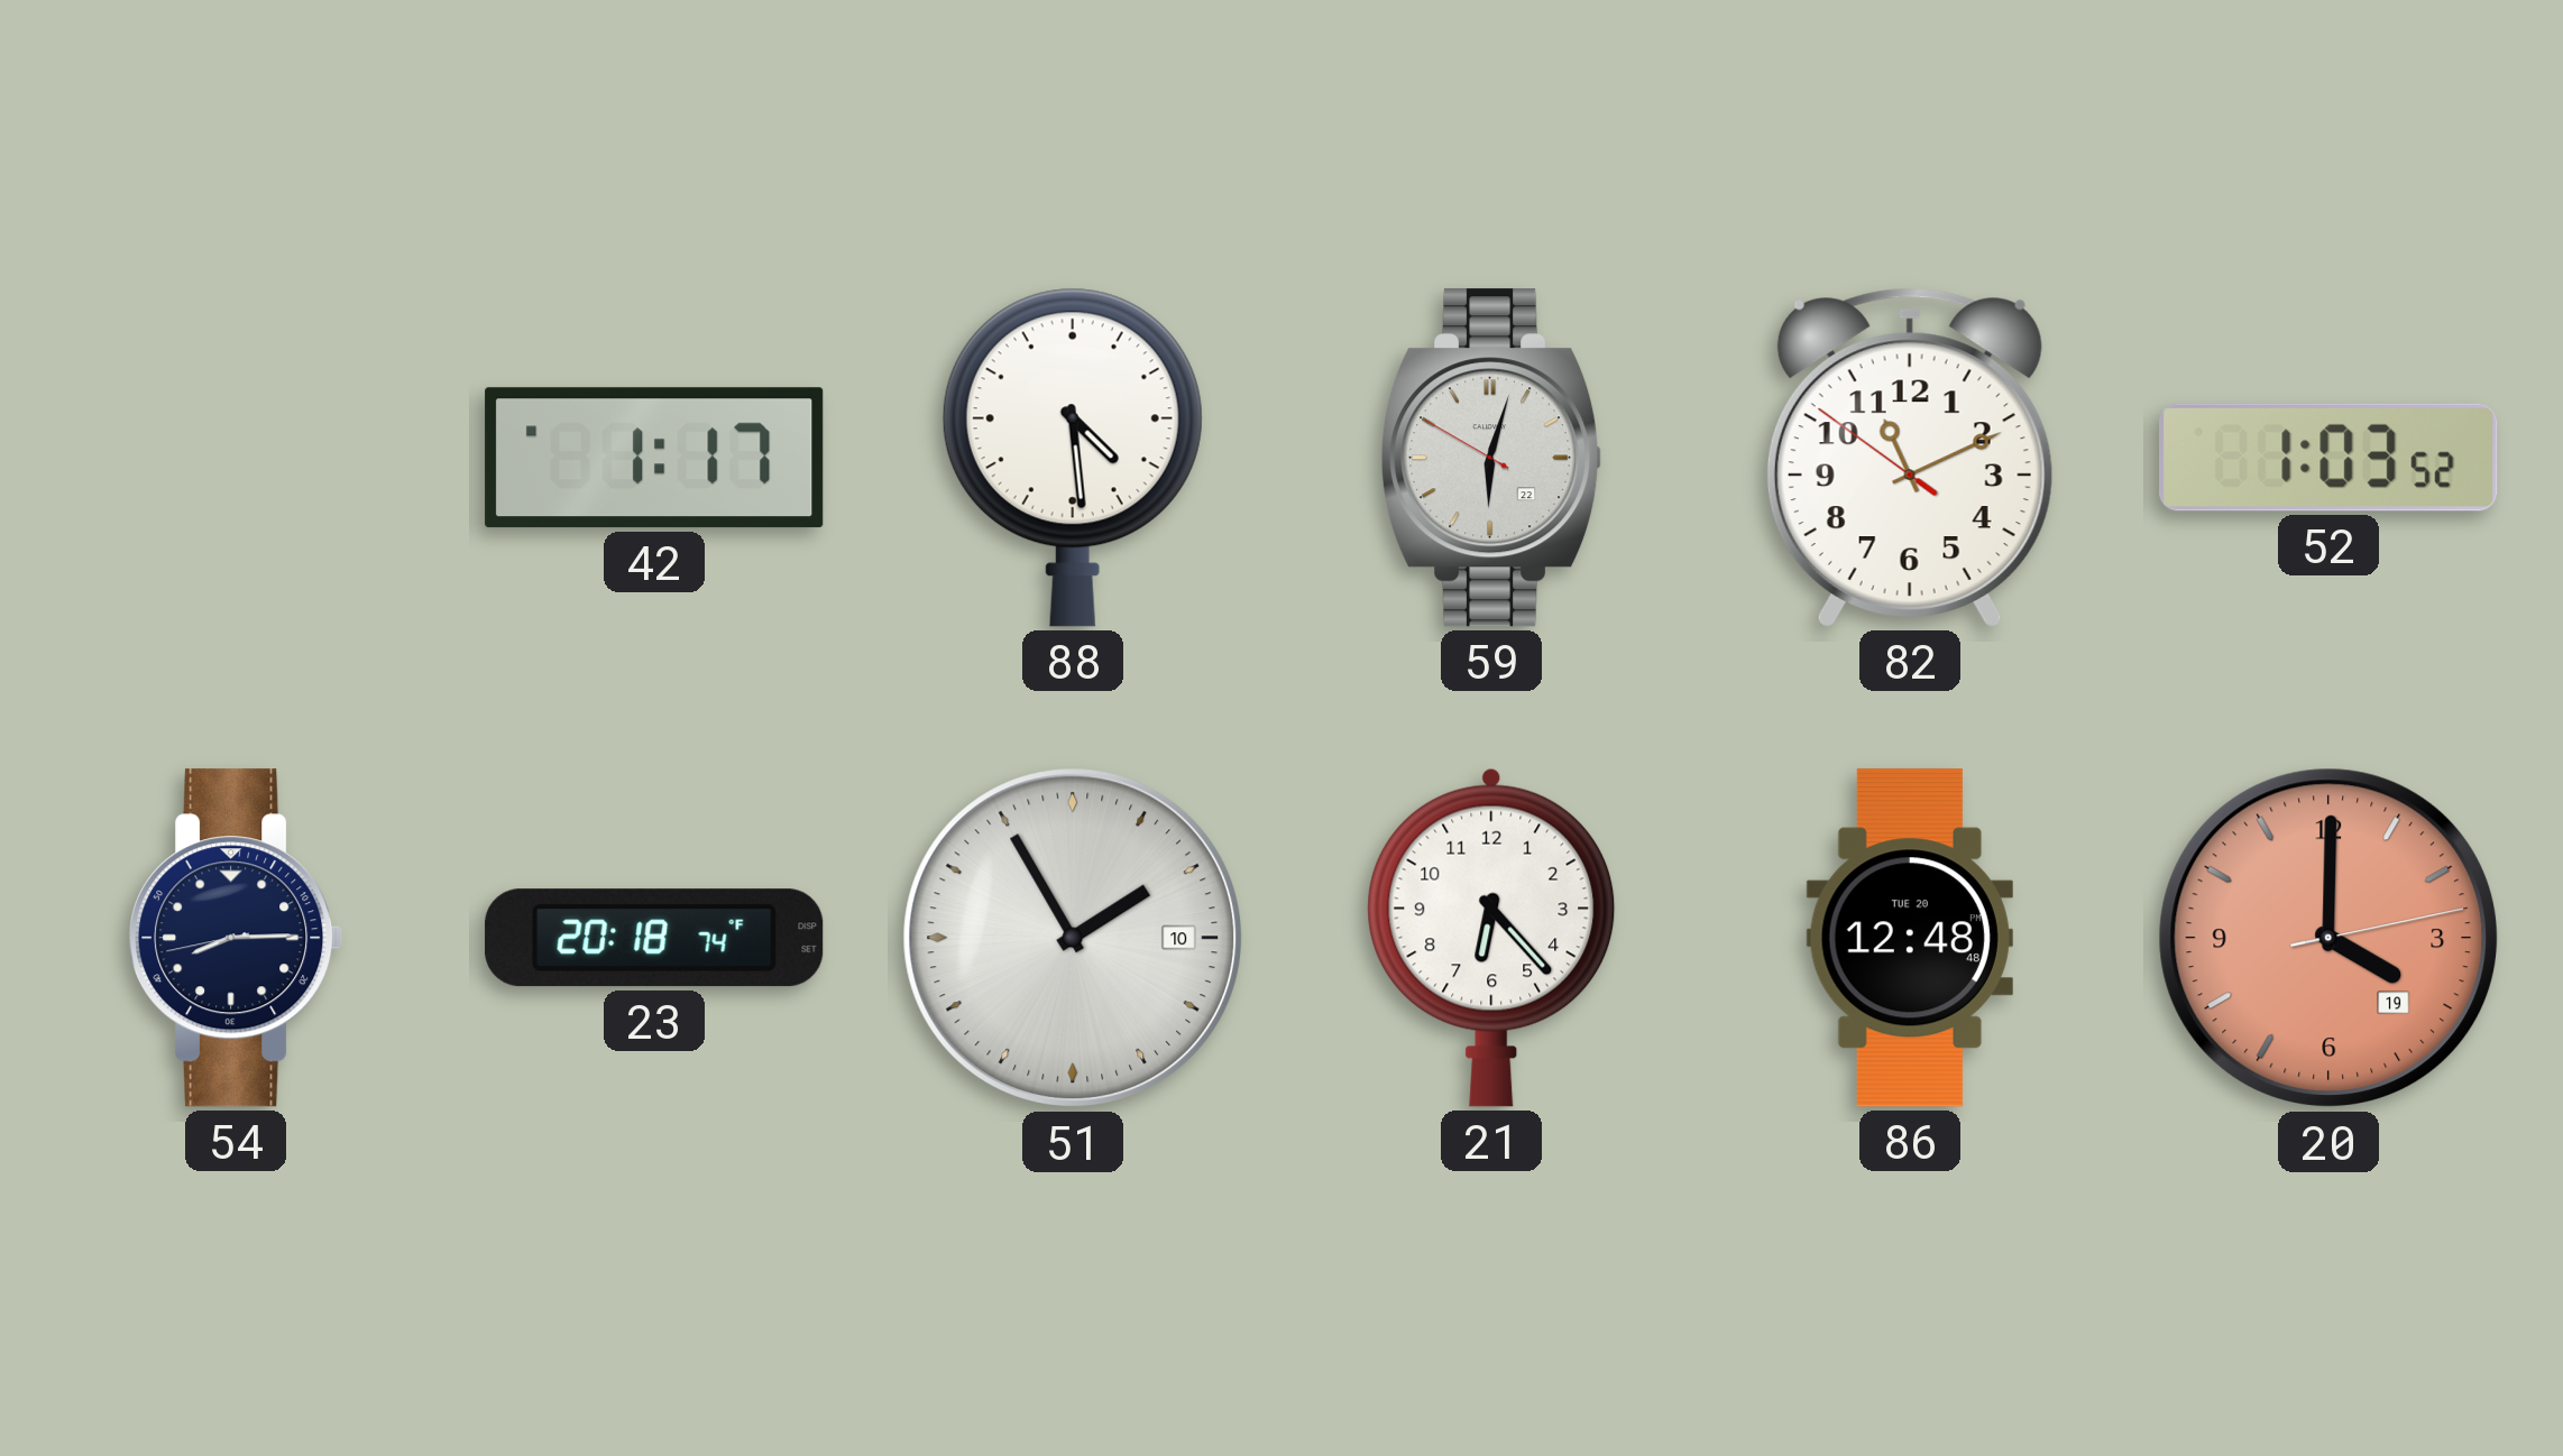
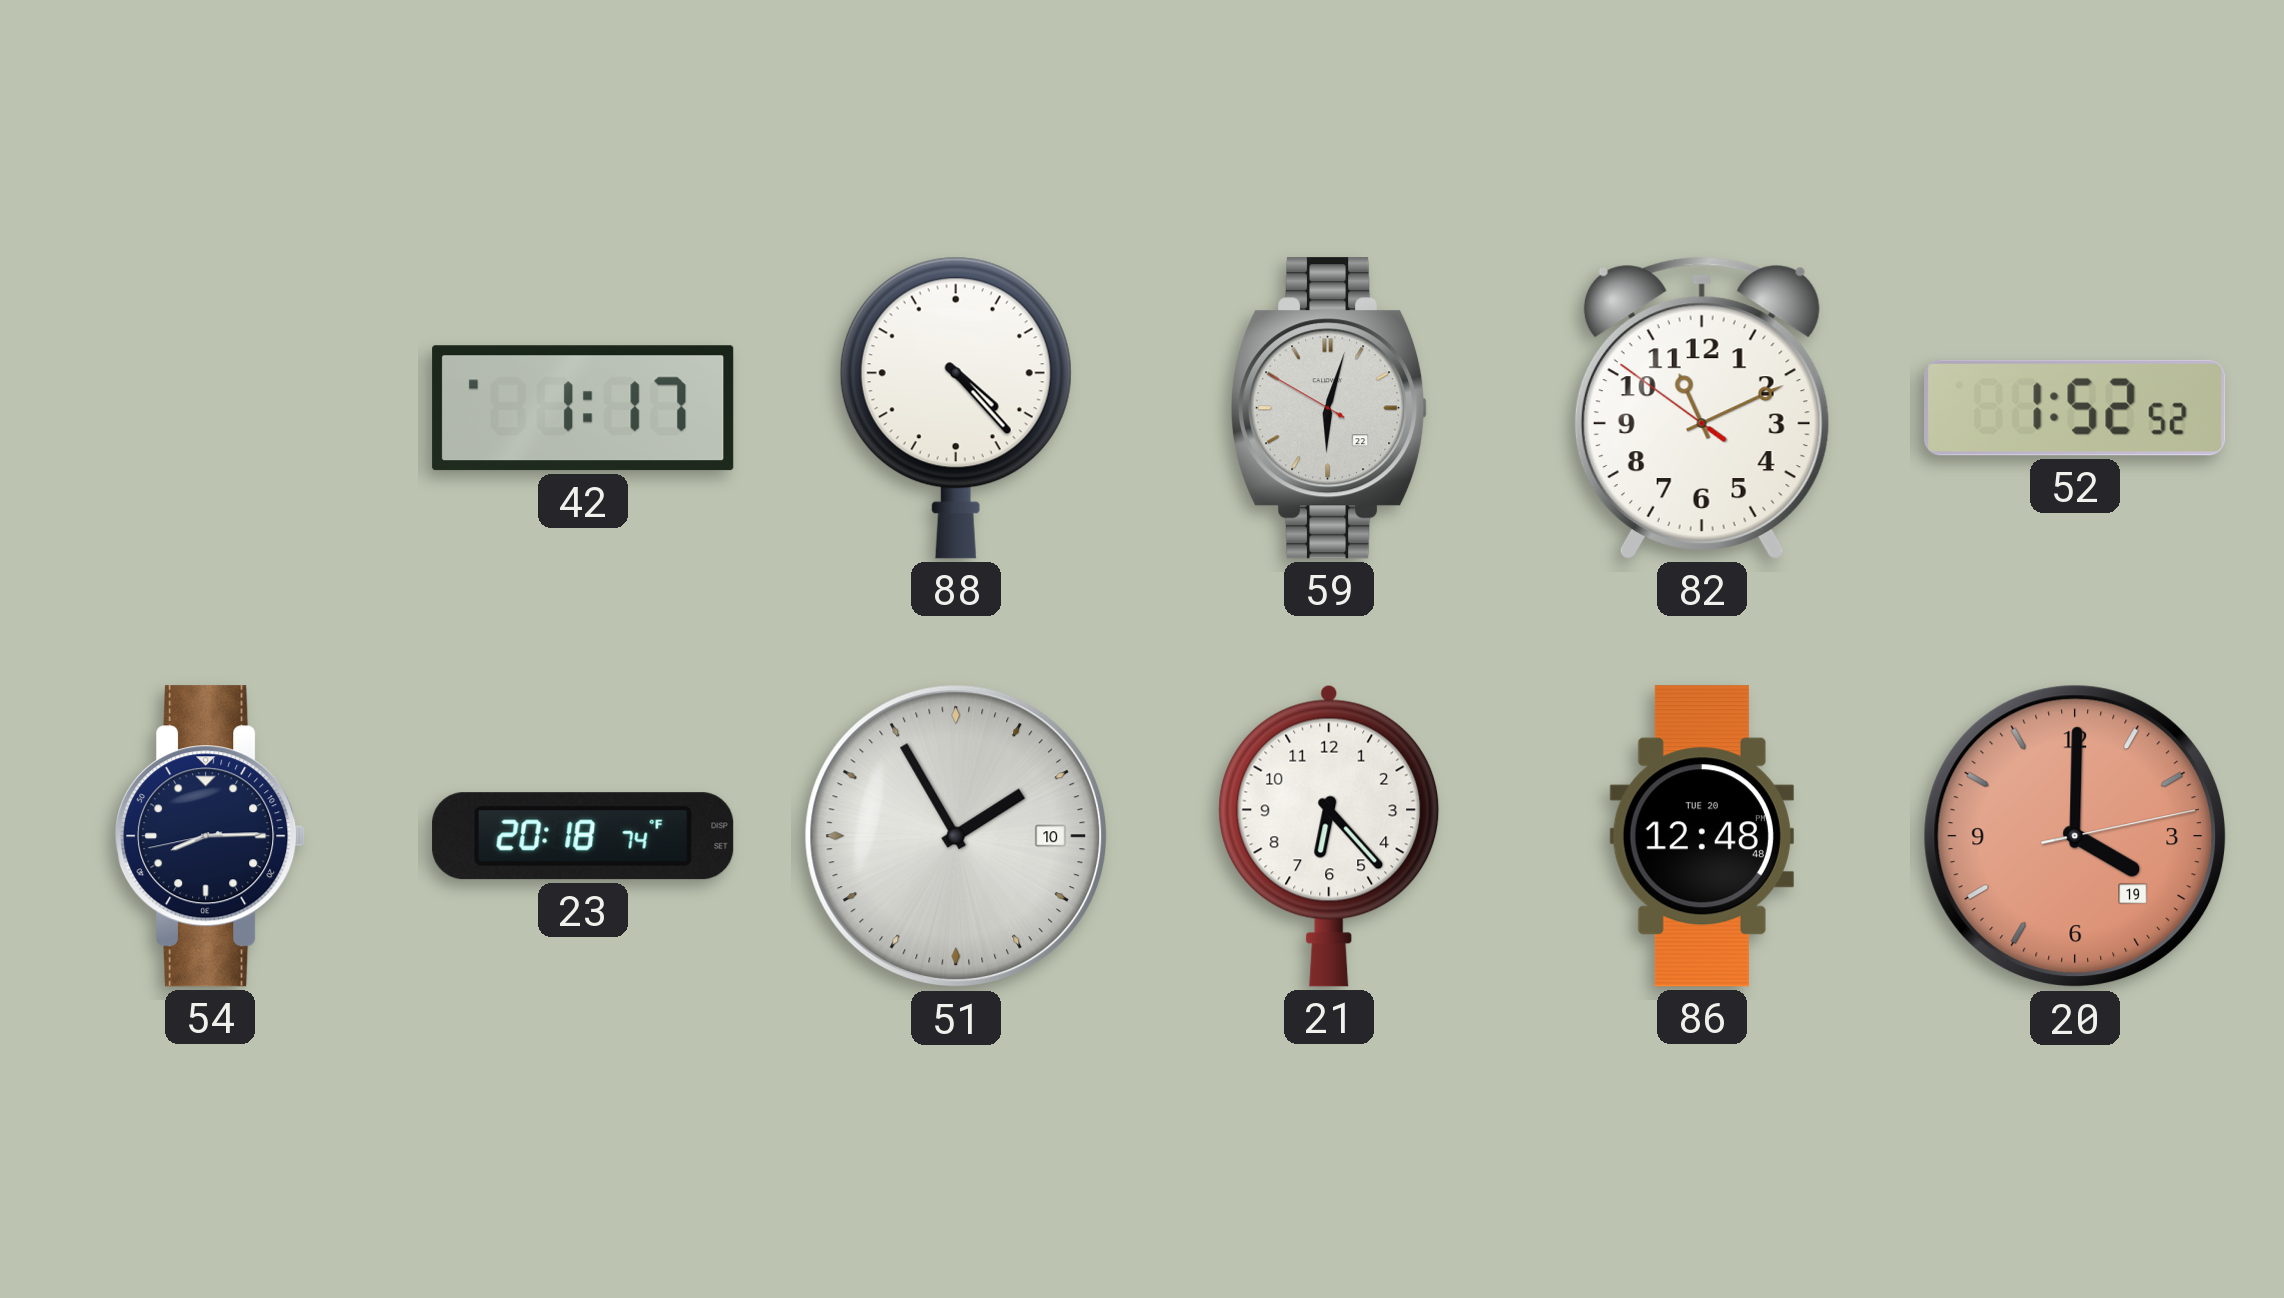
88: 4:29 -> 4:23 (956, 408)
52: 1:03 -> 1:52 (2076, 408)
